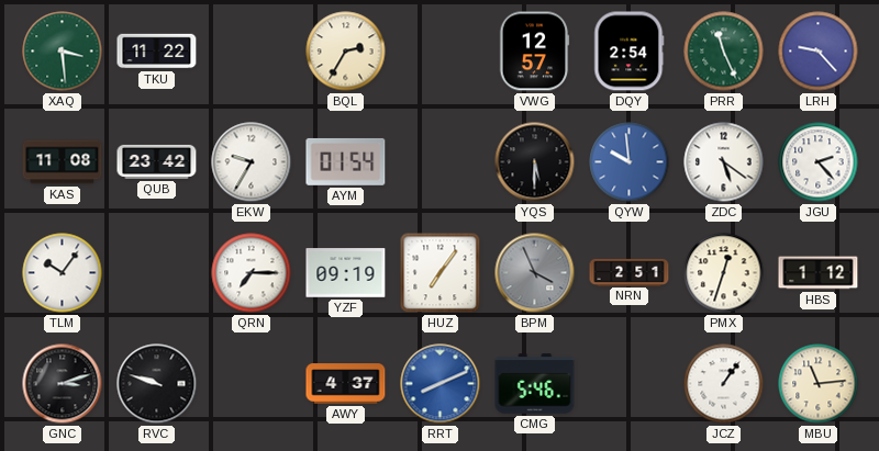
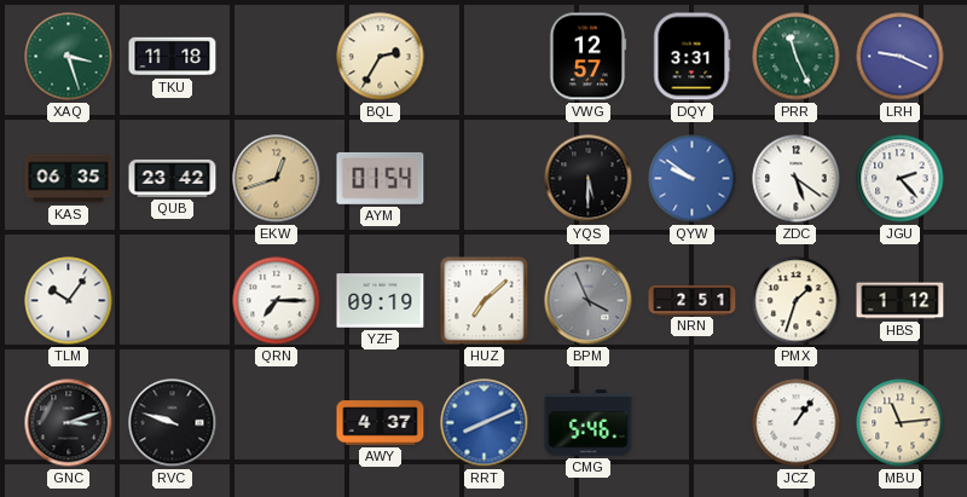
XAQ: 3:29 -> 3:27 (69, 57)
TKU: 11:22 -> 11:18 (173, 57)
DQY: 2:54 -> 3:31 (693, 57)
LRH: 9:23 -> 9:19 (901, 57)
KAS: 11:08 -> 06:35 (69, 179)
EKW: 9:35 -> 12:42 (277, 179)
EKW dial: white -> champagne (277, 179)
QYW: 9:59 -> 9:51 (693, 179)
HUZ: 7:06 -> 7:08 (485, 301)
PMX: 12:33 -> 1:33 (797, 301)
